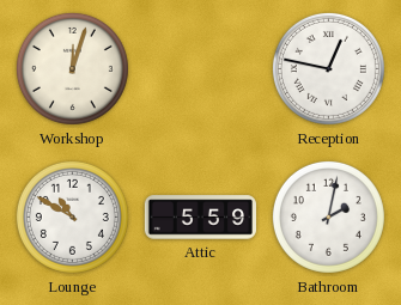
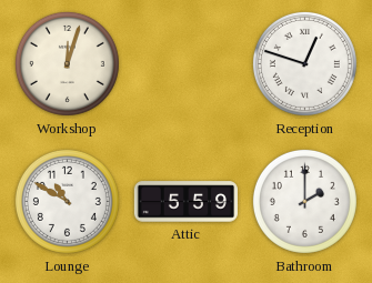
Reception: 12:47 -> 12:48 (304, 63)
Bathroom: 2:02 -> 2:00 (304, 201)
